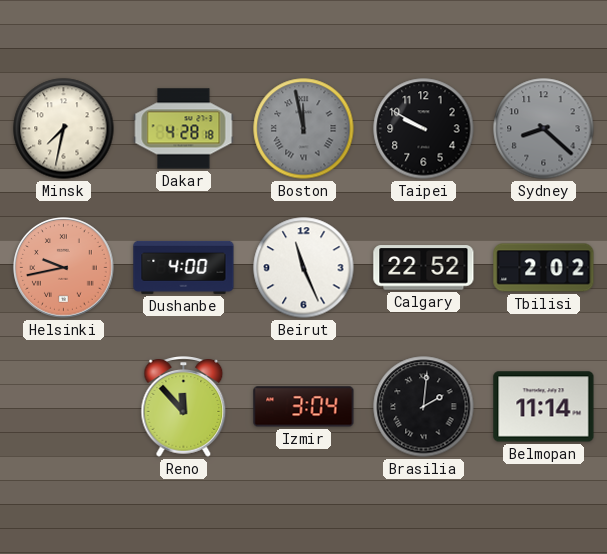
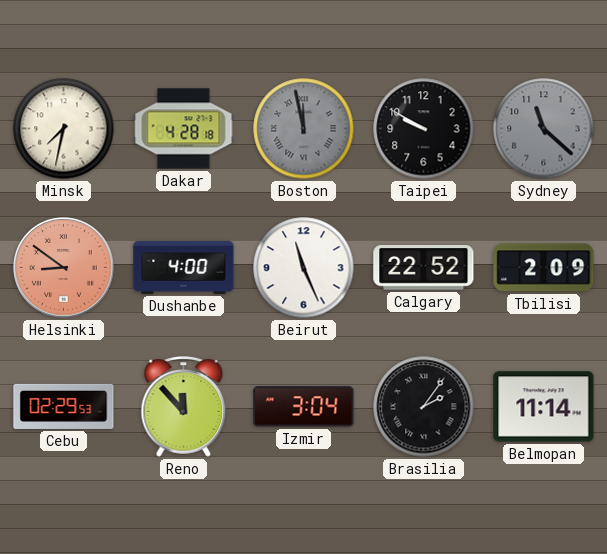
Sydney: 8:22 -> 11:22 (544, 129)
Helsinki: 9:43 -> 8:51 (64, 268)
Tbilisi: 2:02 -> 2:09 (544, 268)
Cebu: none -> 02:29 (64, 406)
Brasilia: 2:01 -> 2:06 (424, 407)
